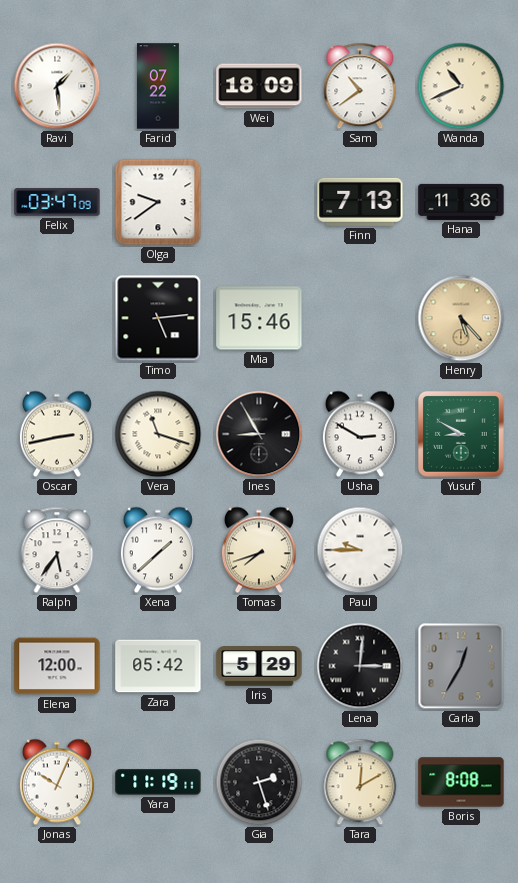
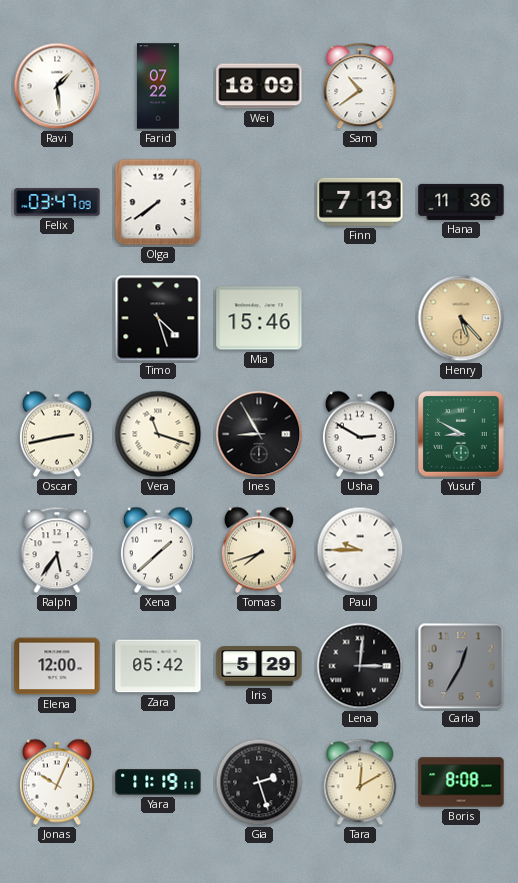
Wanda: 10:41 -> none (461, 86)
Olga: 9:39 -> 7:39 (158, 202)
Timo: 5:14 -> 4:27 (158, 318)
